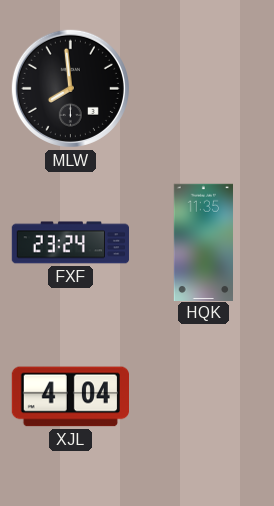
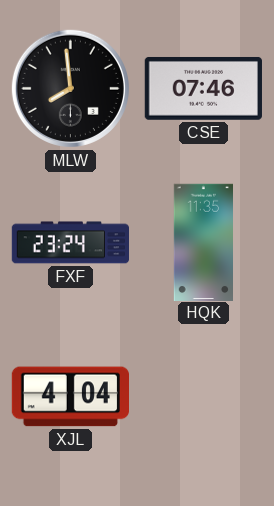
CSE: none -> 07:46 (203, 89)
